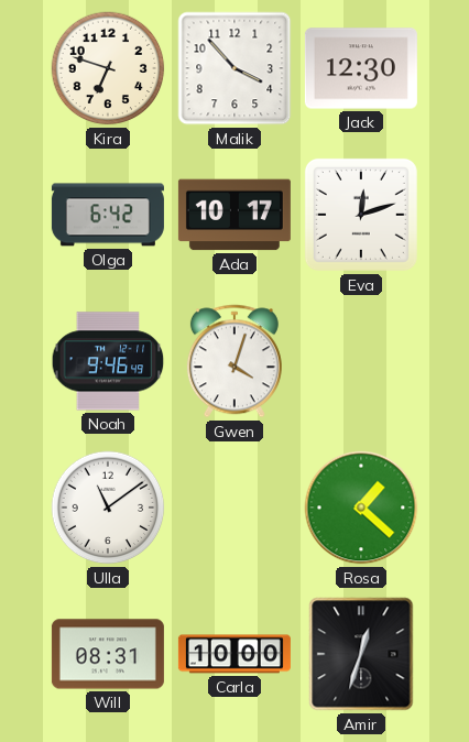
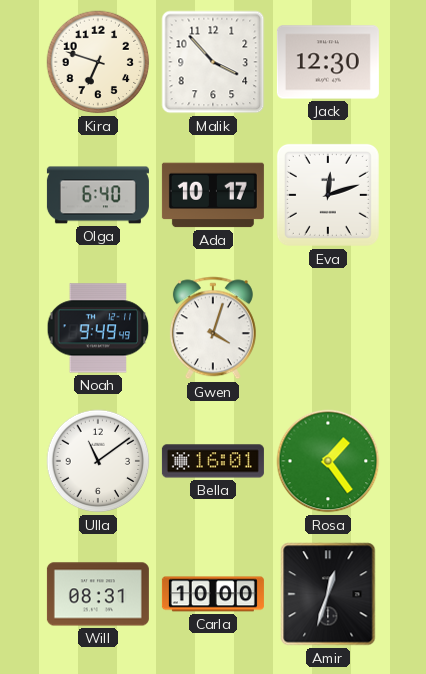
Olga: 6:42 -> 6:40 (98, 195)
Noah: 9:46 -> 9:49 (98, 328)
Bella: none -> 16:01 (213, 461)
Rosa: 1:22 -> 1:24 (328, 461)
